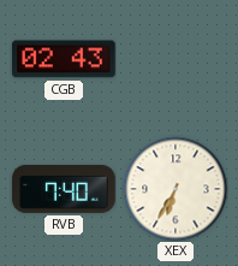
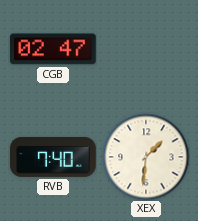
CGB: 02:43 -> 02:47 (54, 49)
XEX: 6:35 -> 1:31 (146, 157)
